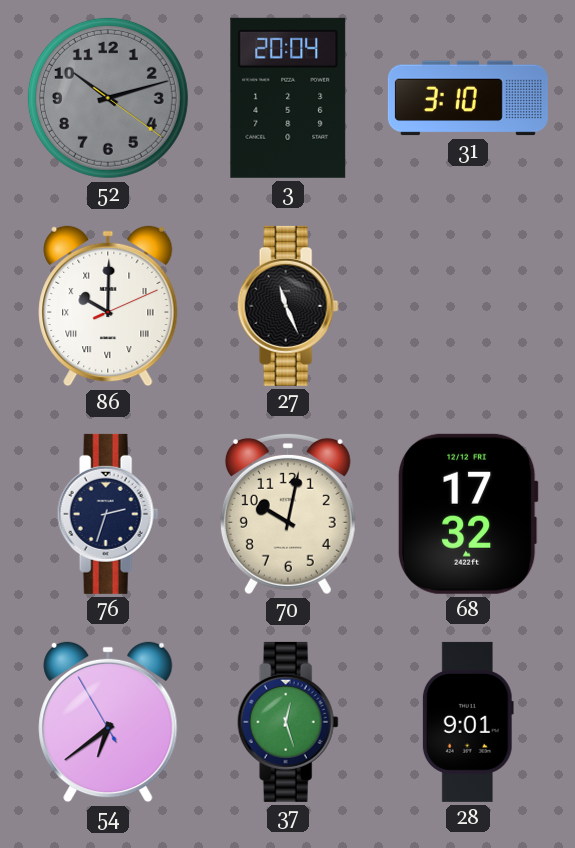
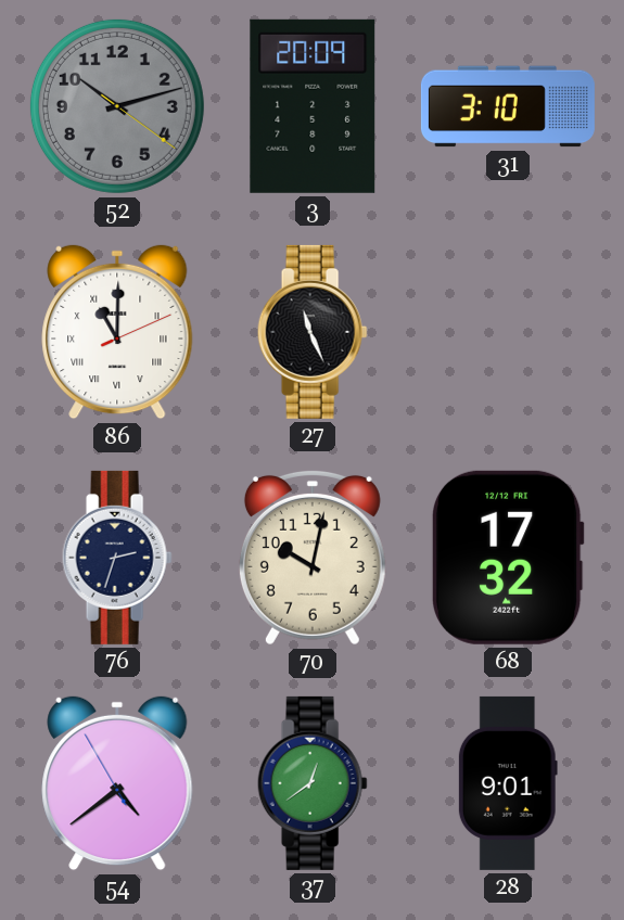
3: 20:04 -> 20:09 (313, 106)
86: 10:00 -> 11:00 (117, 332)
54: 6:38 -> 4:38 (117, 783)
37: 12:27 -> 12:39 (313, 783)
